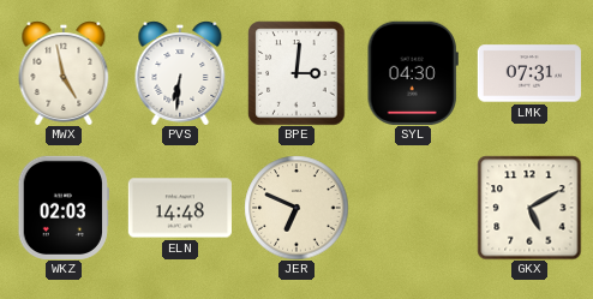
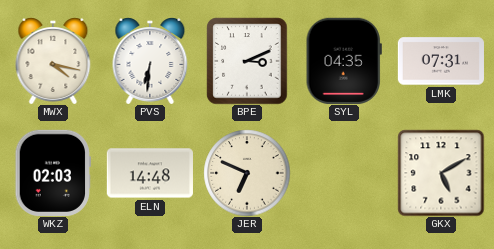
MWX: 4:58 -> 4:17 (53, 61)
BPE: 3:01 -> 3:11 (247, 61)
SYL: 04:30 -> 04:35 (344, 61)
